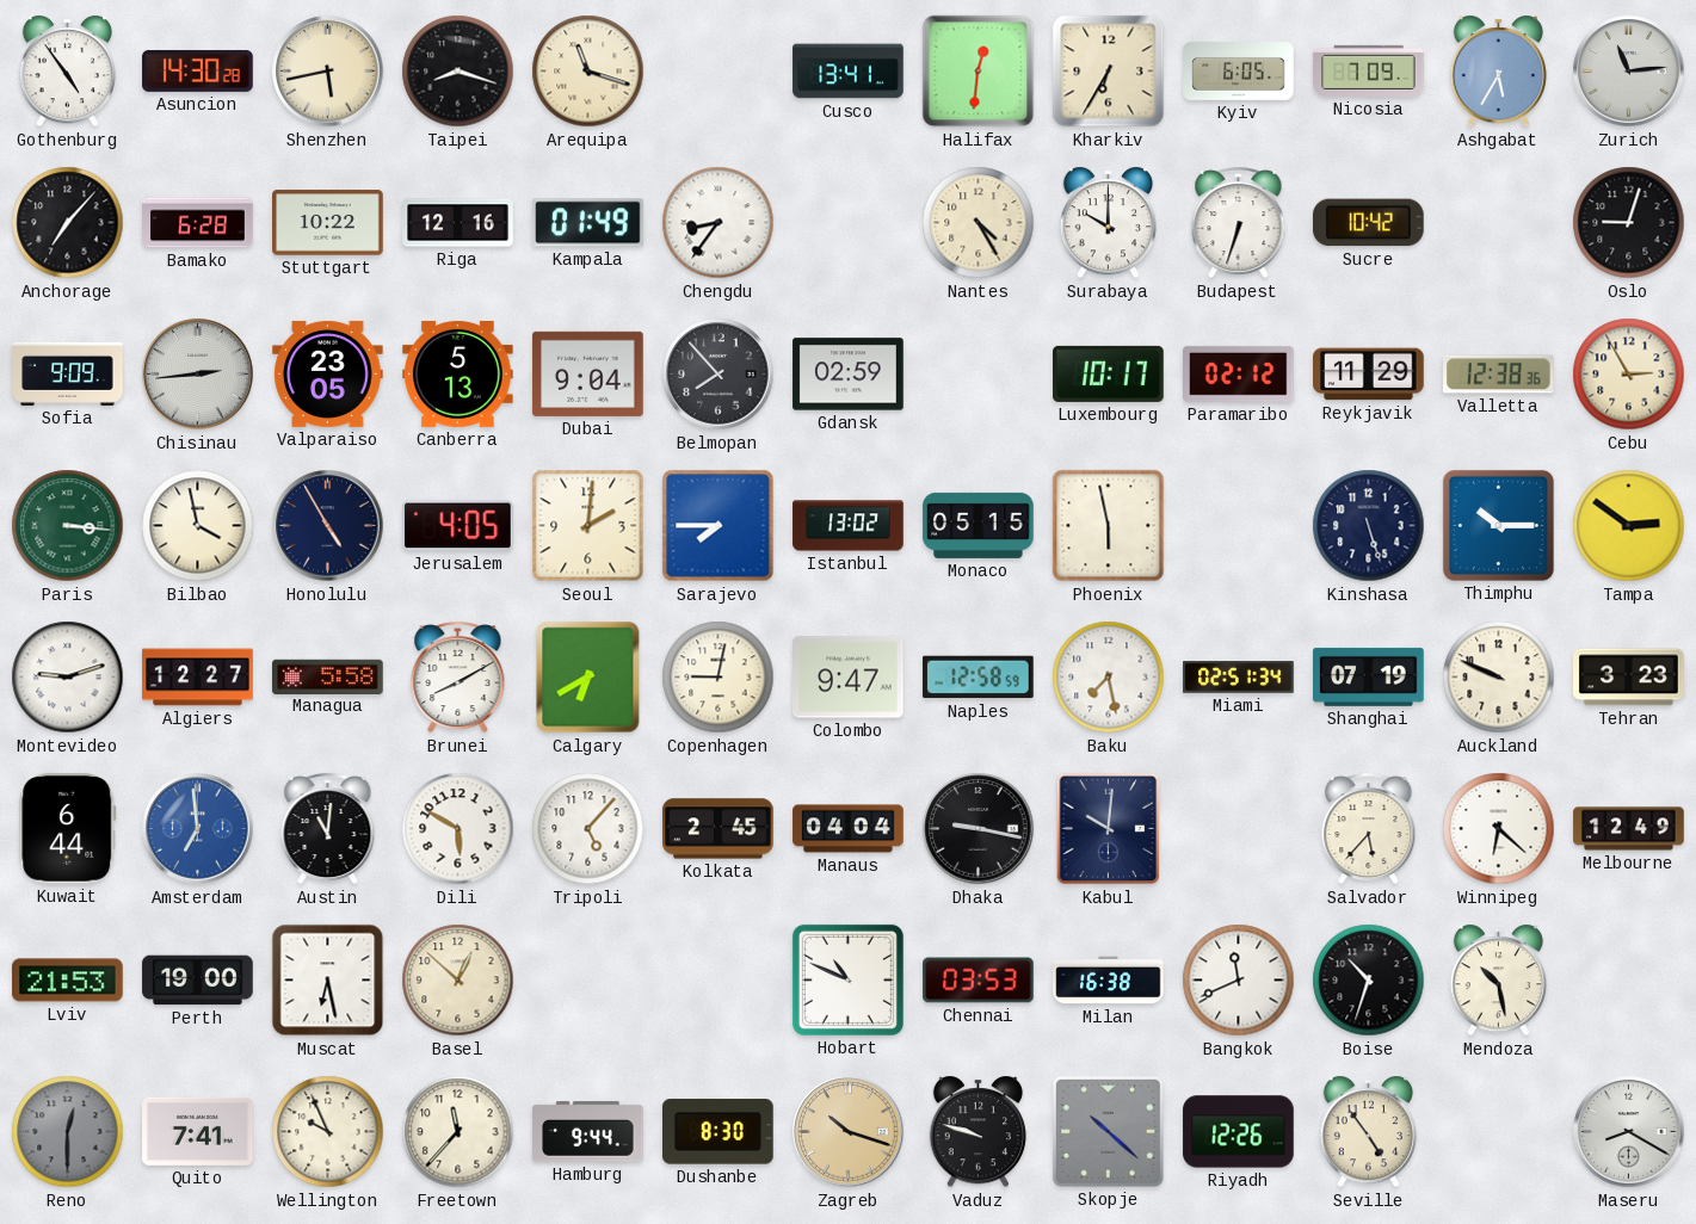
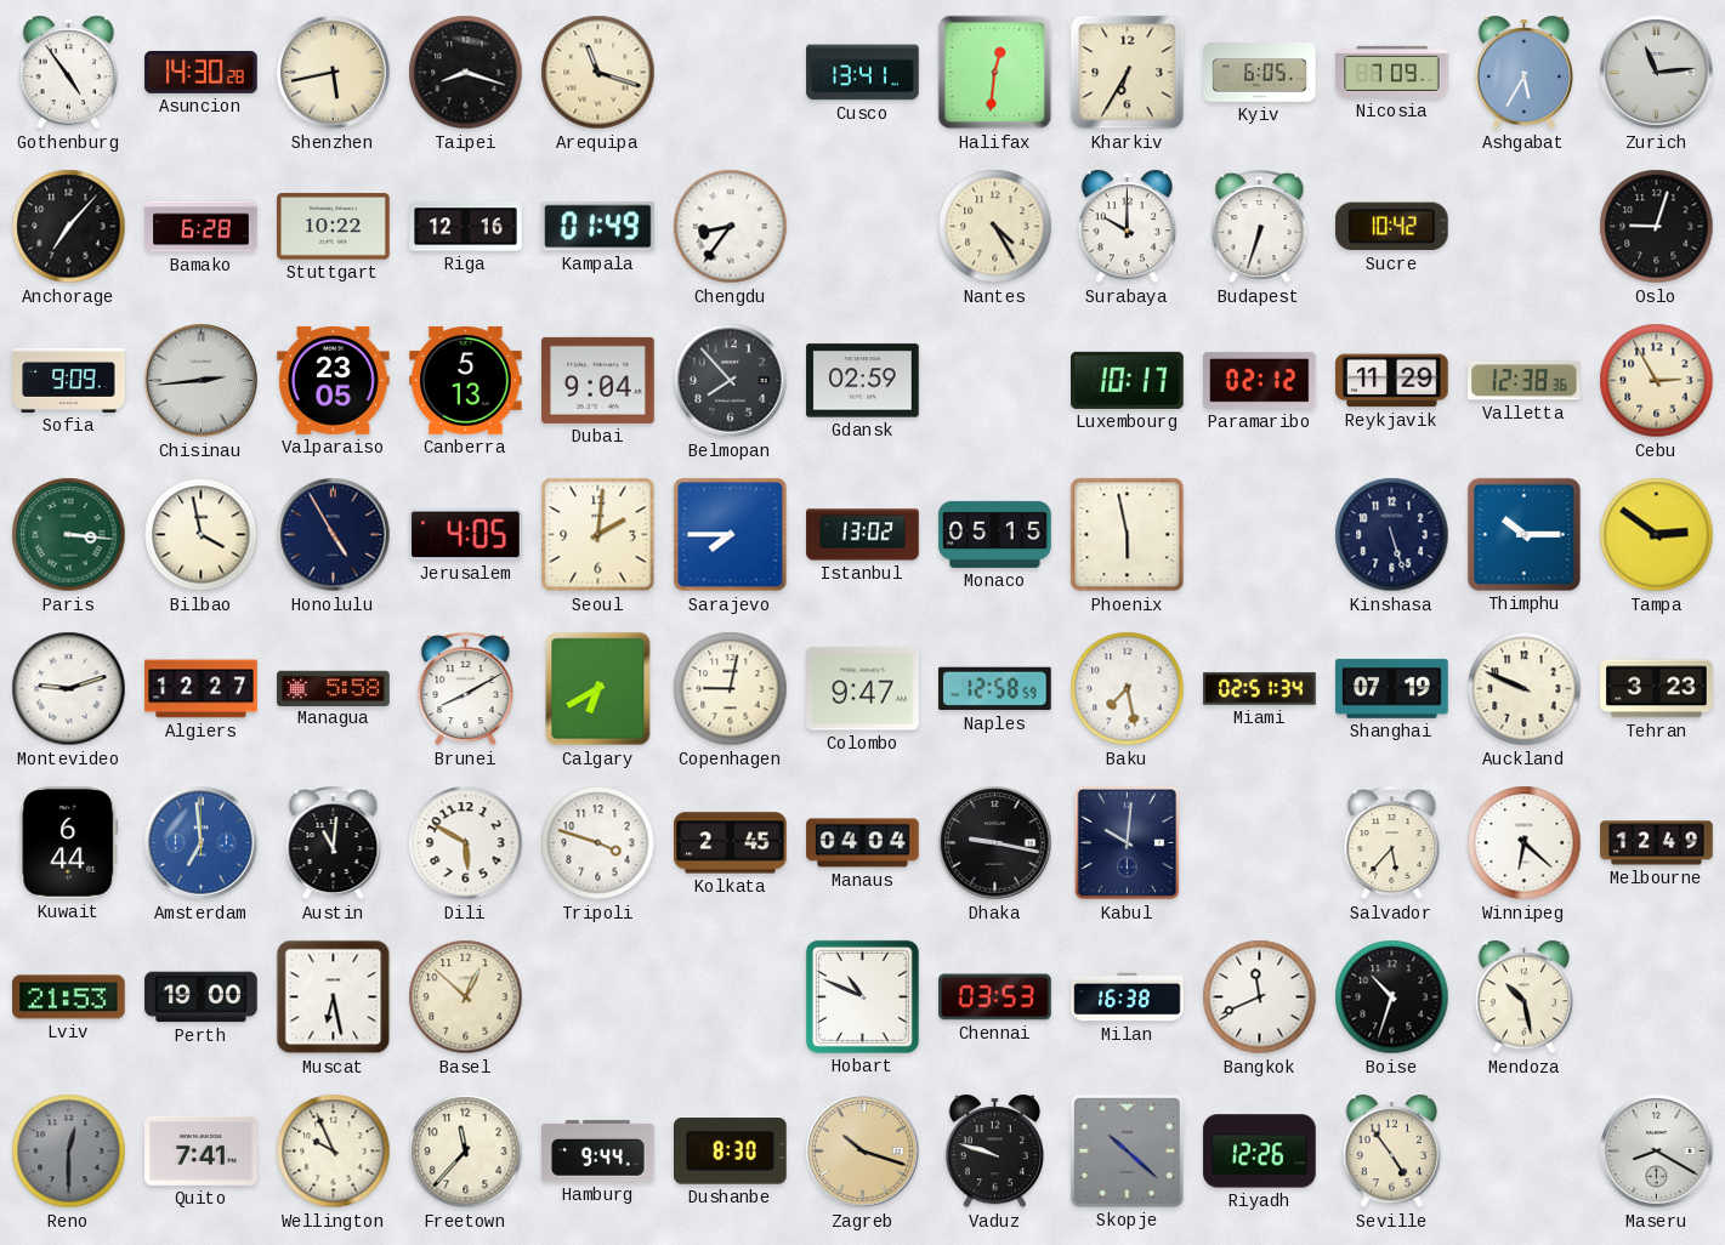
Tripoli: 5:07 -> 3:48 (598, 843)
